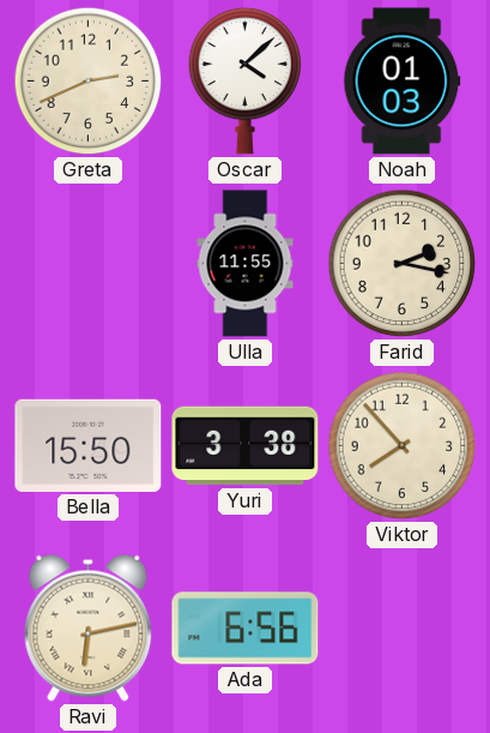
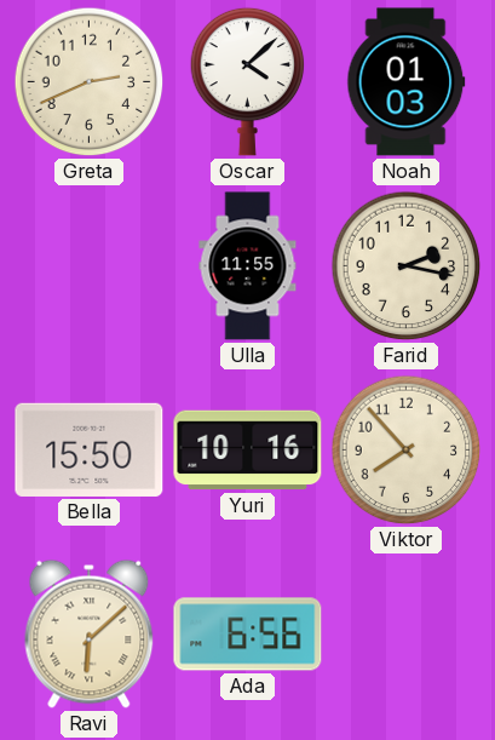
Yuri: 3:38 -> 10:16 (248, 451)
Ravi: 6:13 -> 6:08 (90, 633)
